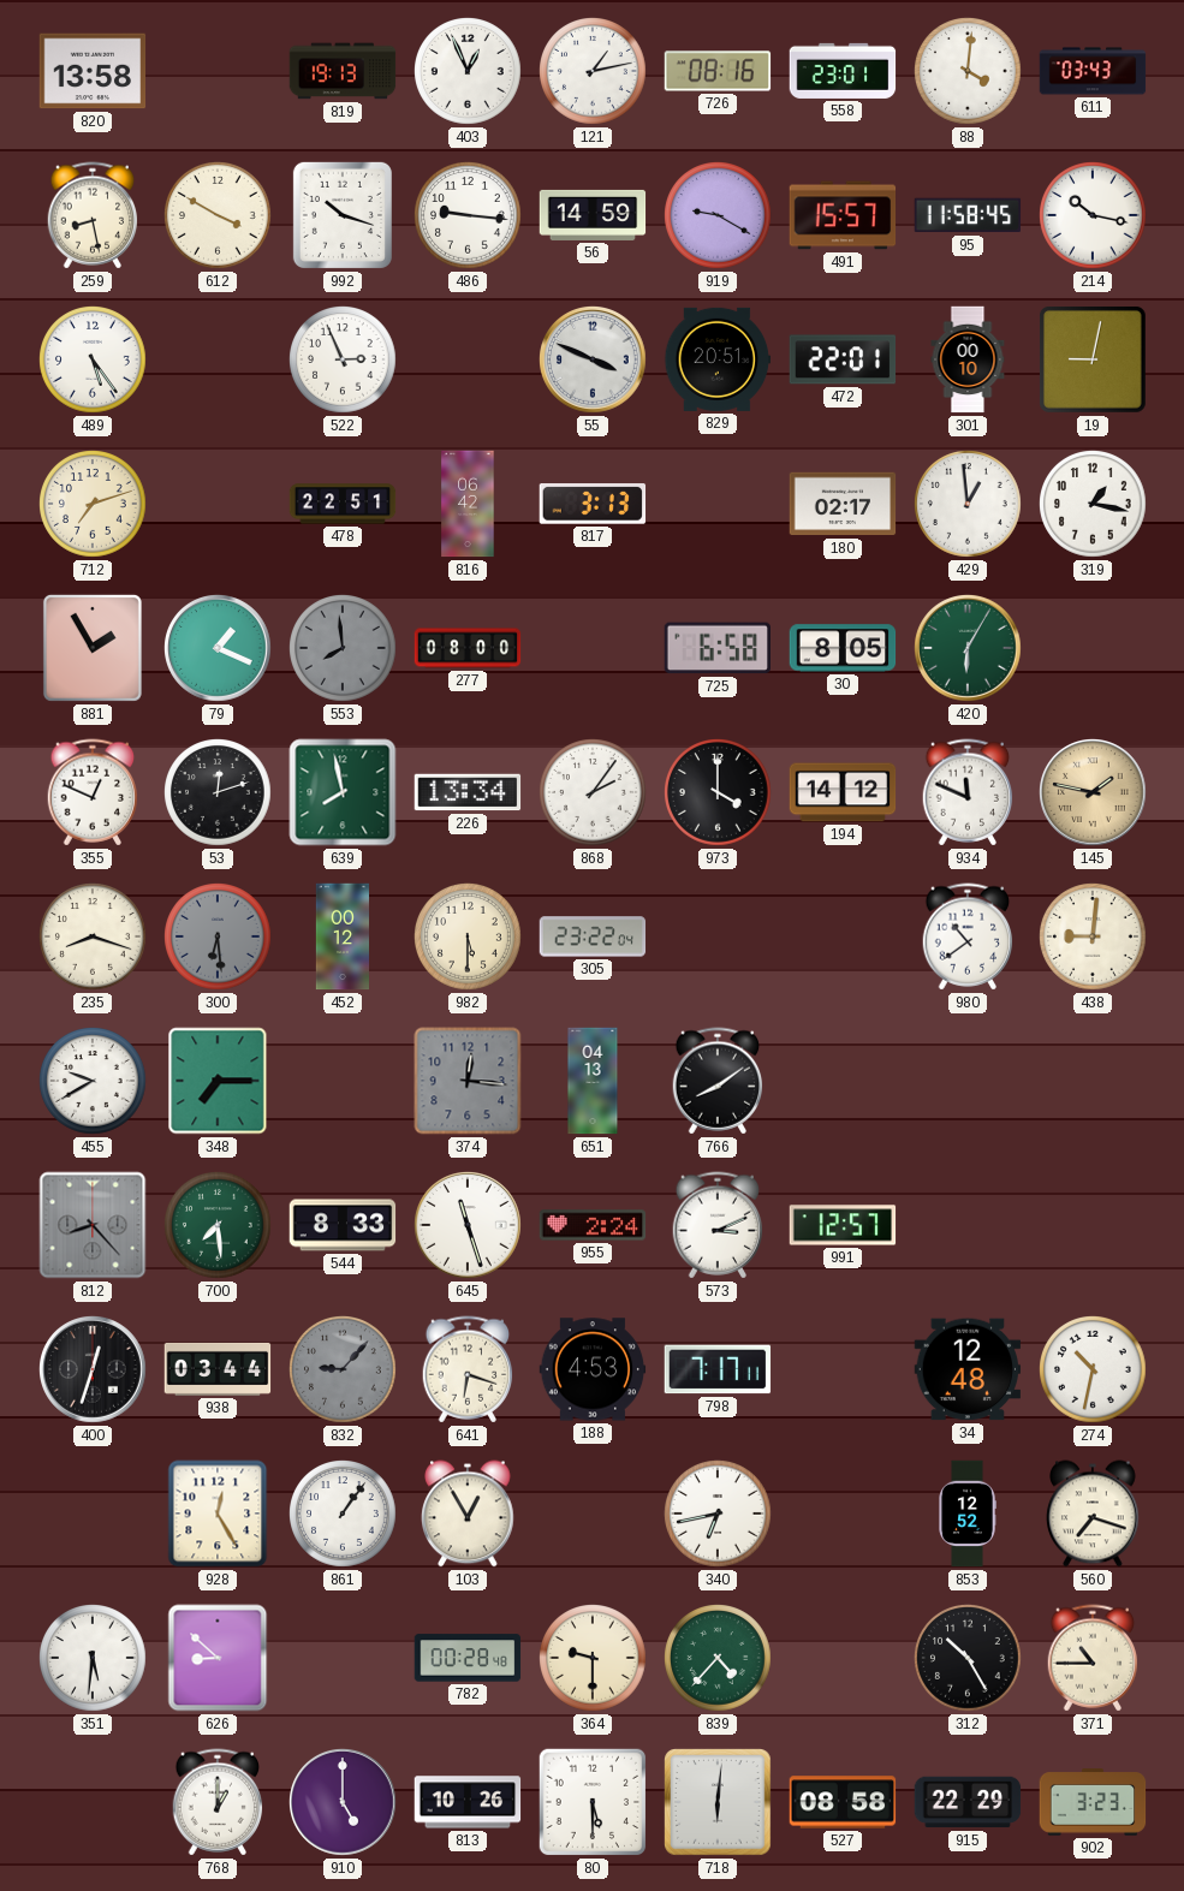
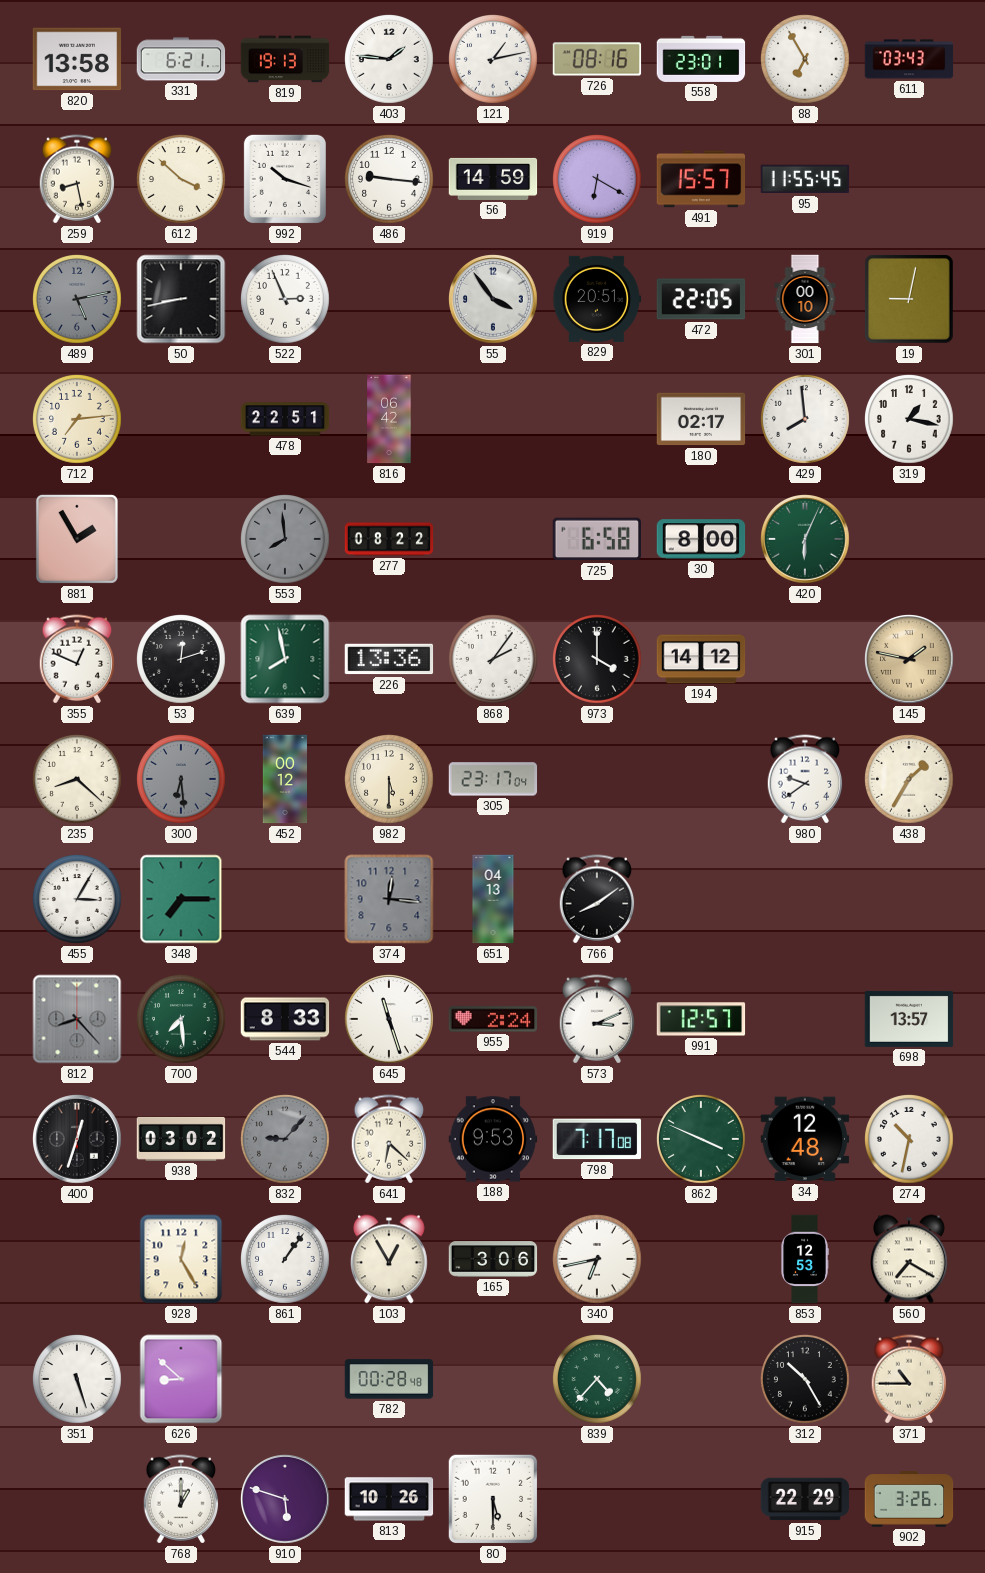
331: none -> 6:21 (181, 59)
403: 12:56 -> 1:46 (390, 60)
88: 4:01 -> 6:55 (806, 60)
612: 3:50 -> 3:52 (182, 180)
919: 9:20 -> 6:20 (598, 180)
95: 11:58 -> 11:55 (805, 179)
214: 10:17 -> none (1094, 216)
489: 5:24 -> 5:13 (78, 300)
489 dial: white -> grey (78, 300)
50: none -> 8:43 (181, 299)
55: 3:49 -> 3:54 (494, 300)
472: 22:01 -> 22:05 (701, 299)
712: 7:12 -> 7:14 (78, 420)
817: 3:13 -> none (593, 505)
429: 12:59 -> 7:59 (806, 420)
79: 1:19 -> none (219, 649)
277: 08:00 -> 08:22 (389, 539)
30: 8:05 -> 8:00 (701, 539)
420: 6:05 -> 6:04 (806, 540)
226: 13:34 -> 13:36 (389, 659)
934: 11:49 -> none (968, 792)
235: 8:18 -> 8:22 (78, 780)
305: 23:22 -> 23:17 (493, 779)
980: 10:39 -> 9:39 (805, 779)
438: 9:01 -> 1:35 (910, 780)
455: 9:40 -> 3:05 (78, 900)
698: none -> 13:57 (909, 1019)
938: 03:44 -> 03:02 (181, 1139)
641: 6:18 -> 6:22 (389, 1139)
188: 4:53 -> 9:53 (493, 1139)
798: 7:17:11 -> 7:17:08 (597, 1139)
862: none -> 3:49 (702, 1140)
165: none -> 3:06 (493, 1259)
853: 12:52 -> 12:53 (805, 1259)
560: 7:18 -> 7:20 (910, 1259)
351: 5:31 -> 5:27 (78, 1380)
364: 9:30 -> none (594, 1659)
910: 5:00 -> 5:48 (286, 1500)
718: 6:01 -> none (718, 1802)
527: 08:58 -> none (843, 1802)
902: 3:23 -> 3:26 (909, 1499)
